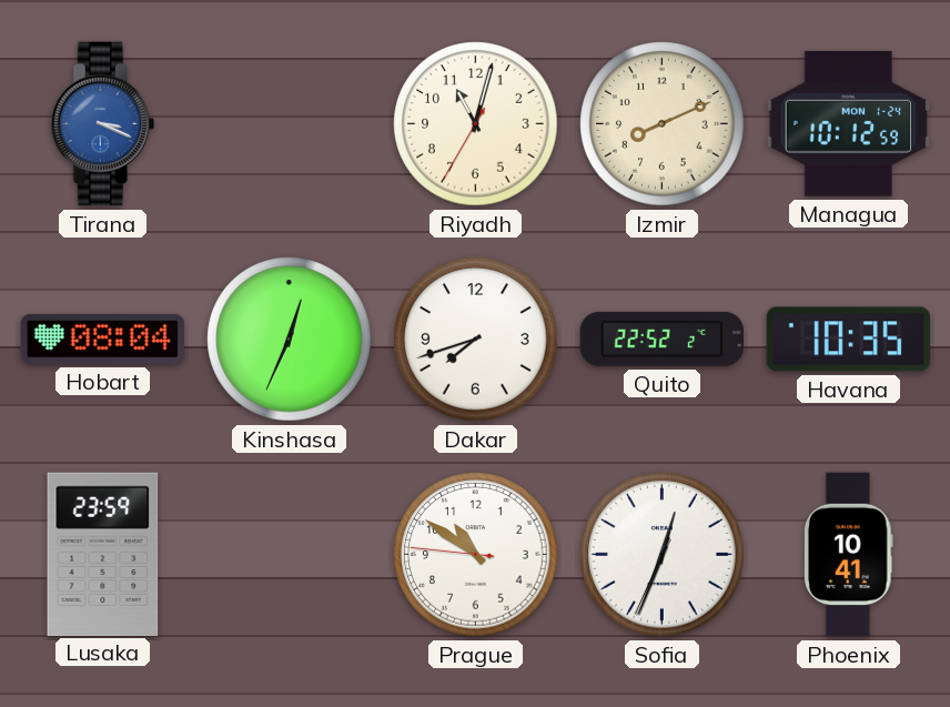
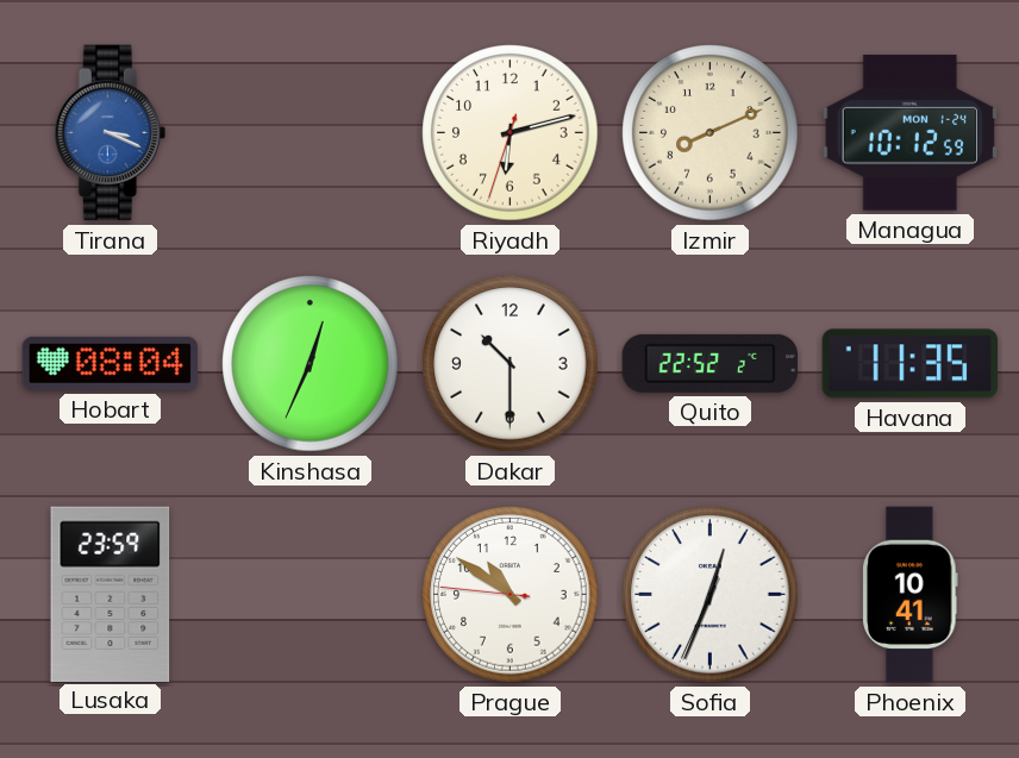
Riyadh: 11:02 -> 6:12 (511, 133)
Dakar: 7:42 -> 10:30 (511, 364)
Havana: 10:35 -> 11:35 (911, 364)
